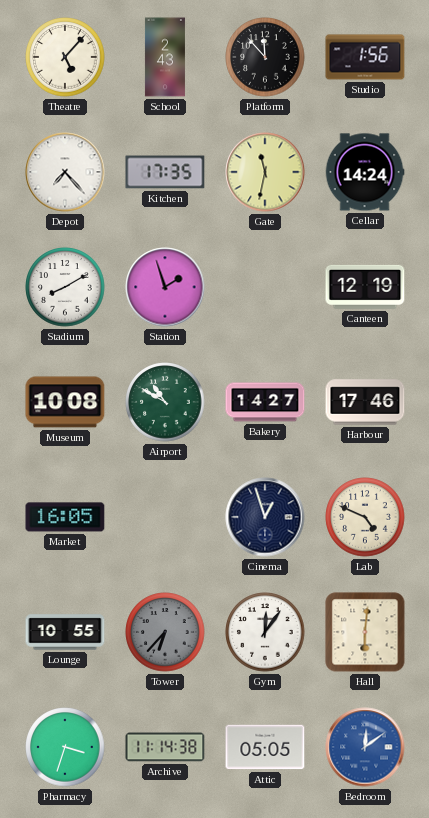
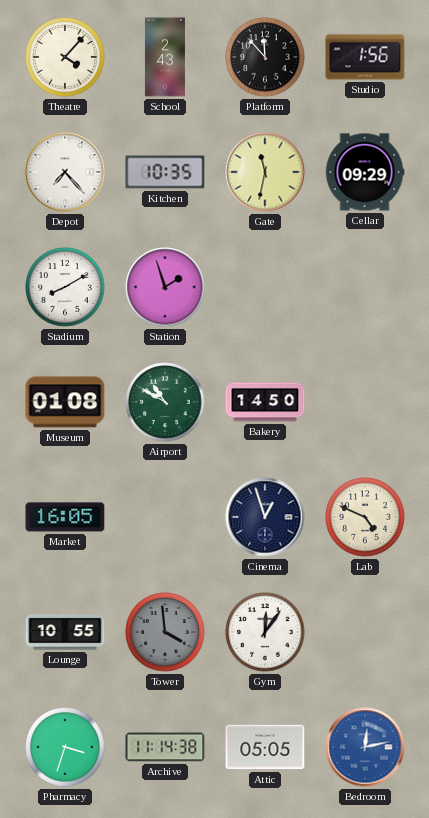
Theatre: 5:07 -> 4:07 (65, 57)
Kitchen: 17:35 -> 10:35 (165, 172)
Cellar: 14:24 -> 09:29 (365, 172)
Canteen: 12:19 -> none (365, 287)
Museum: 10:08 -> 01:08 (65, 402)
Bakery: 14:27 -> 14:50 (265, 402)
Harbour: 17:46 -> none (365, 402)
Tower: 6:37 -> 3:59 (165, 632)
Hall: 6:01 -> none (365, 632)
Bedroom: 12:09 -> 12:13 (365, 747)
